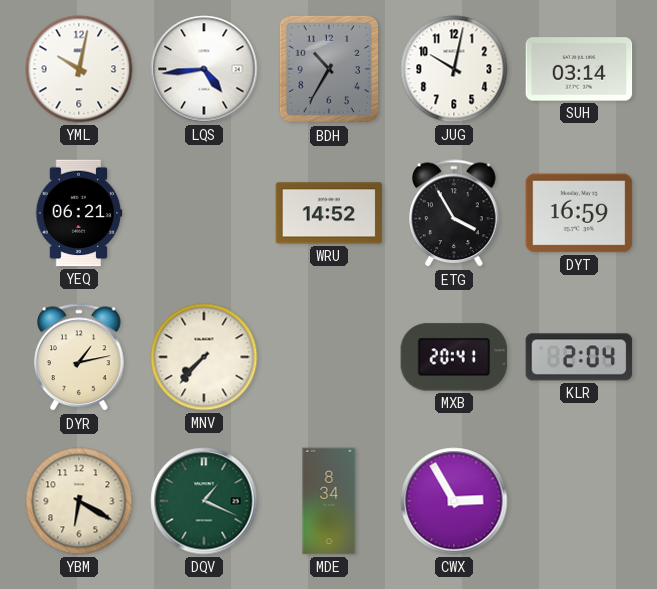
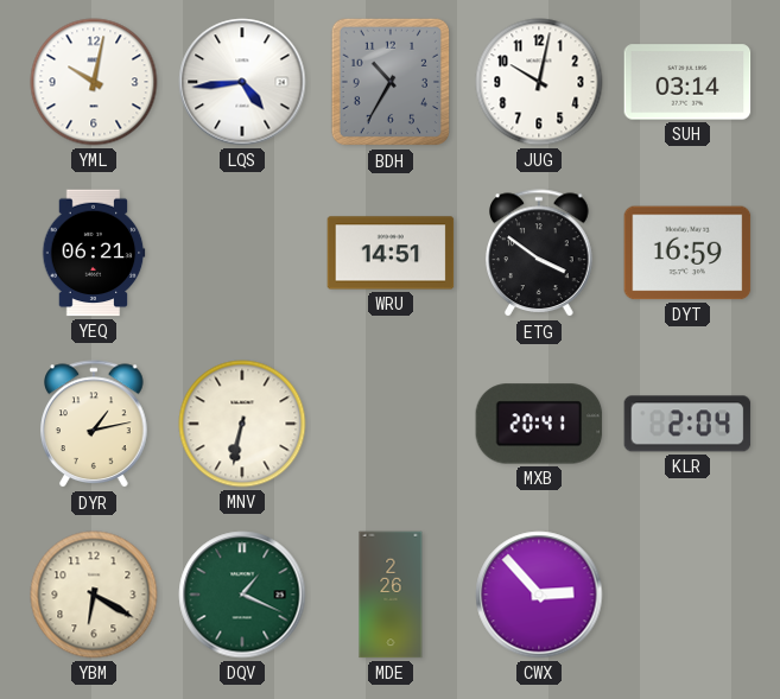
WRU: 14:52 -> 14:51 (391, 253)
ETG: 3:55 -> 3:51 (539, 254)
MNV: 7:37 -> 6:32 (242, 424)
MDE: 8:34 -> 2:26 (391, 595)
CWX: 2:55 -> 2:53 (539, 595)
